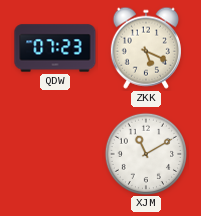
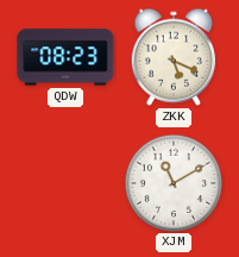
QDW: 07:23 -> 08:23 (65, 57)
